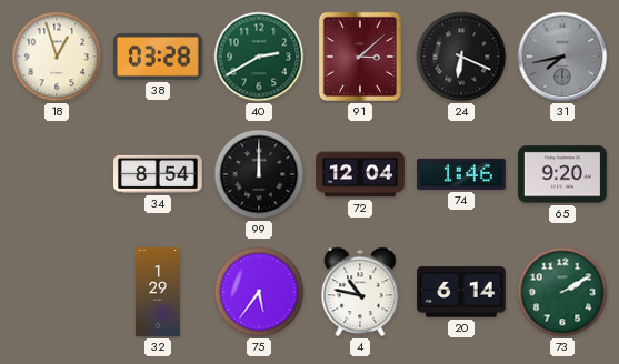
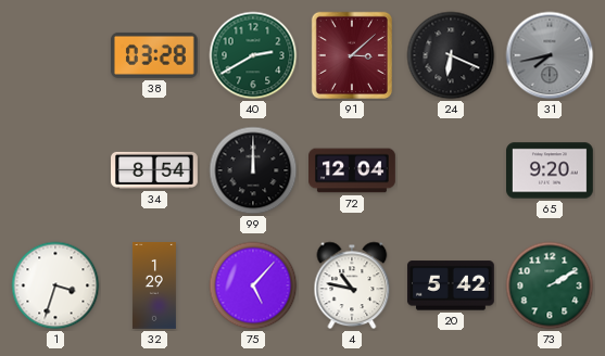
18: 12:57 -> none (57, 57)
74: 1:46 -> none (461, 174)
1: none -> 3:33 (55, 285)
75: 5:36 -> 5:07 (253, 285)
20: 6:14 -> 5:42 (451, 285)
